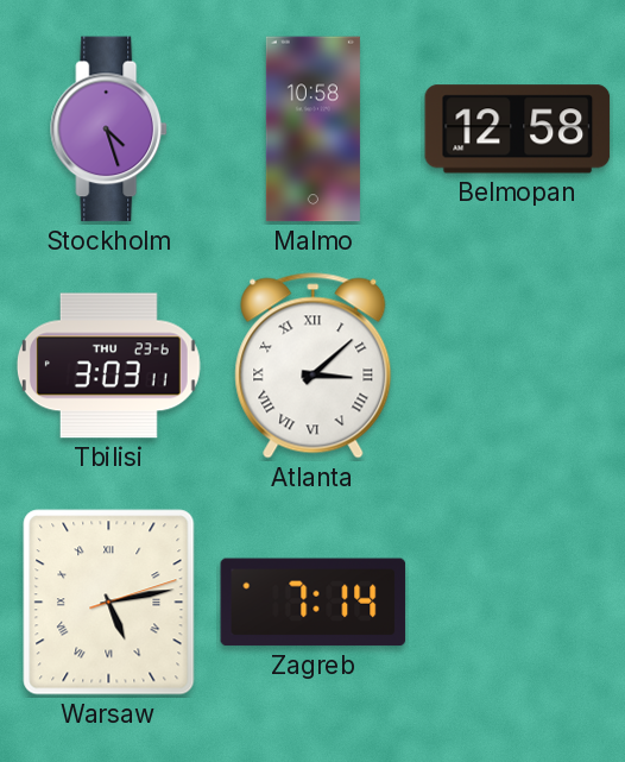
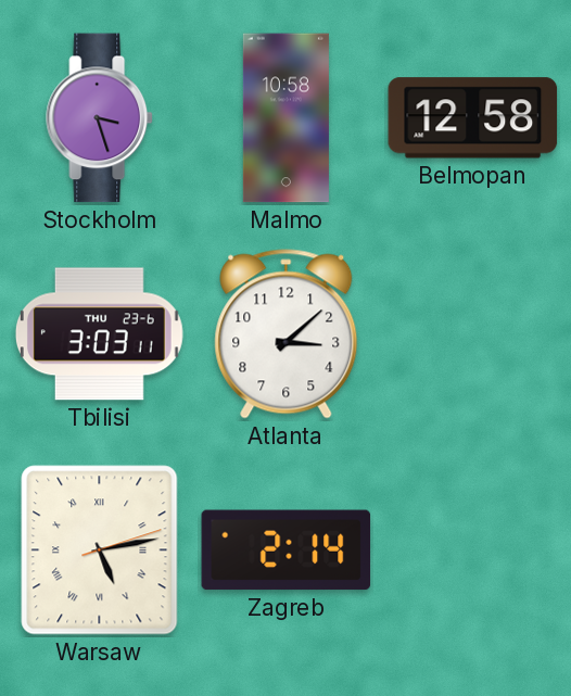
Stockholm: 4:27 -> 3:27 (100, 118)
Atlanta numerals: Roman -> Arabic (287, 334)
Zagreb: 7:14 -> 2:14 (287, 551)
